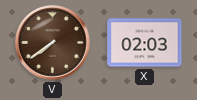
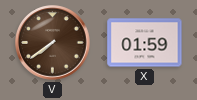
X: 02:03 -> 01:59 (145, 43)
